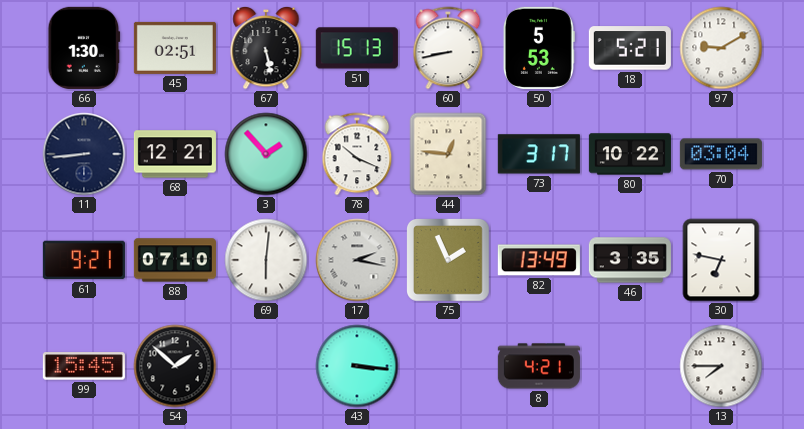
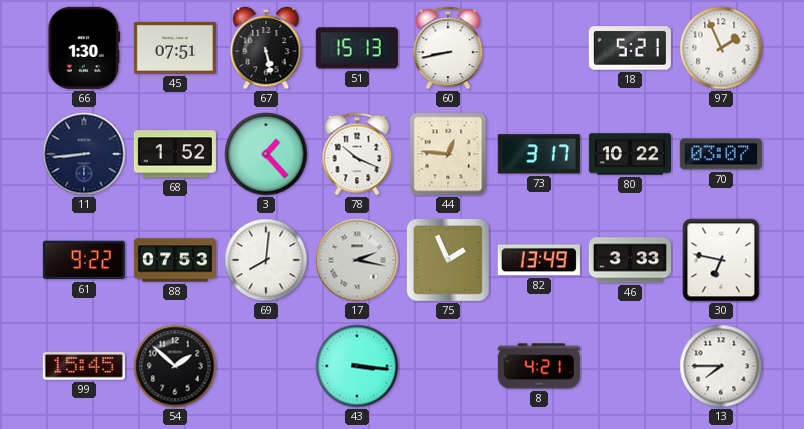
45: 02:51 -> 07:51 (175, 48)
50: 5:53 -> none (539, 48)
97: 9:10 -> 1:56 (721, 48)
68: 12:21 -> 1:52 (175, 154)
3: 1:53 -> 1:23 (266, 154)
70: 03:04 -> 03:07 (721, 154)
61: 9:21 -> 9:22 (84, 260)
88: 07:10 -> 07:53 (175, 260)
69: 6:01 -> 8:01 (266, 260)
46: 3:35 -> 3:33 (630, 260)
